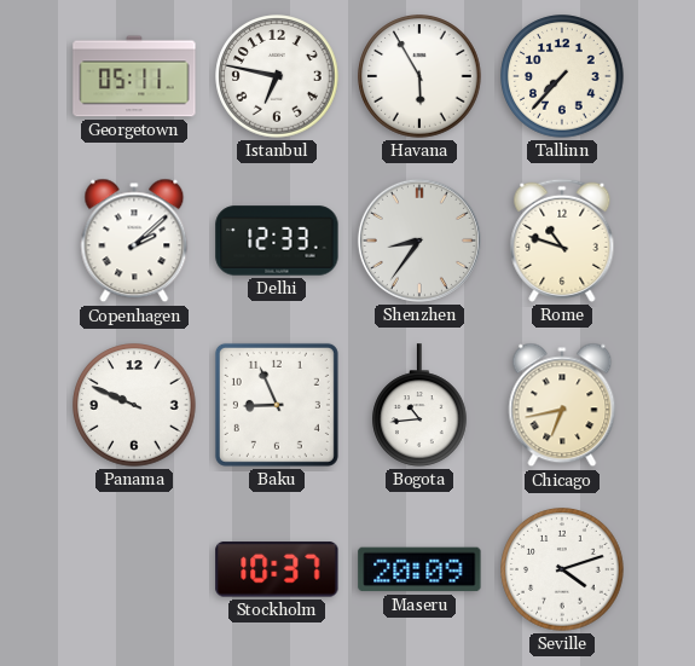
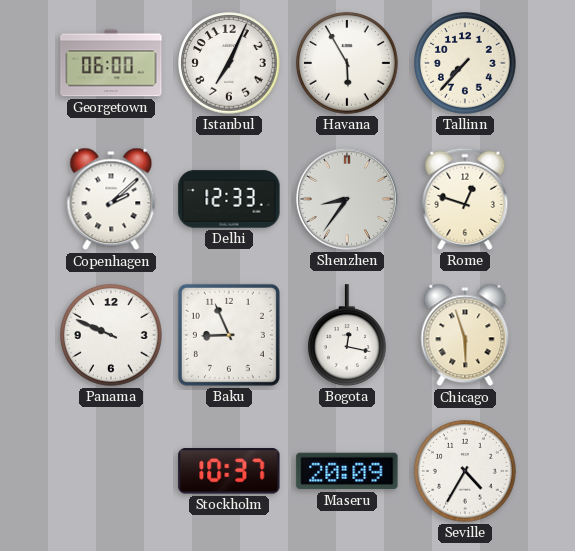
Georgetown: 05:11 -> 06:00 (111, 63)
Istanbul: 6:47 -> 7:04 (229, 63)
Rome: 10:48 -> 12:48 (465, 199)
Bogota: 10:44 -> 12:17 (348, 335)
Chicago: 6:43 -> 5:57 (465, 335)
Seville: 4:12 -> 4:35 (465, 471)
